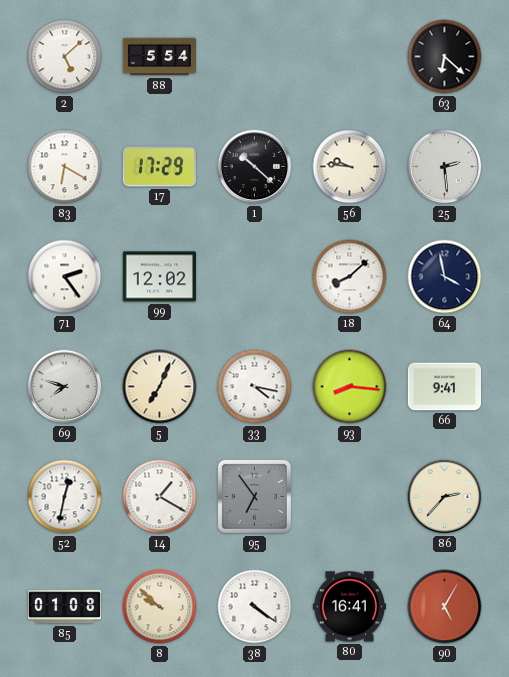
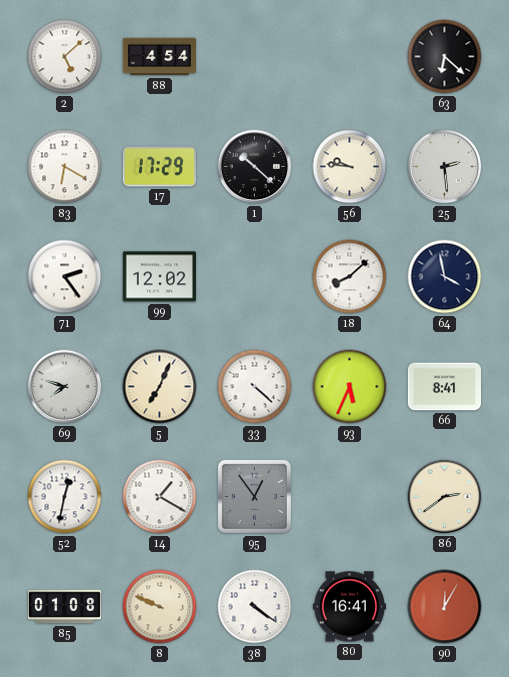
88: 5:54 -> 4:54 (159, 57)
33: 4:17 -> 4:22 (255, 387)
93: 8:16 -> 5:34 (350, 387)
66: 9:41 -> 8:41 (444, 387)
95: 6:54 -> 12:54 (254, 496)
86: 2:37 -> 2:39 (445, 497)
8: 9:52 -> 9:49 (160, 607)
90: 5:05 -> 12:05 (445, 607)
